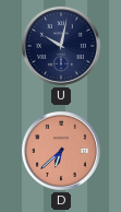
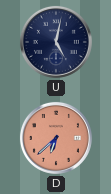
U: 10:02 -> 5:02 (56, 42)
